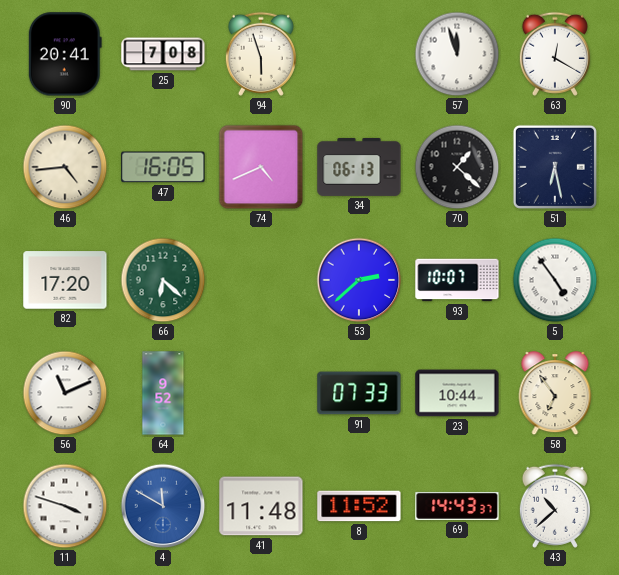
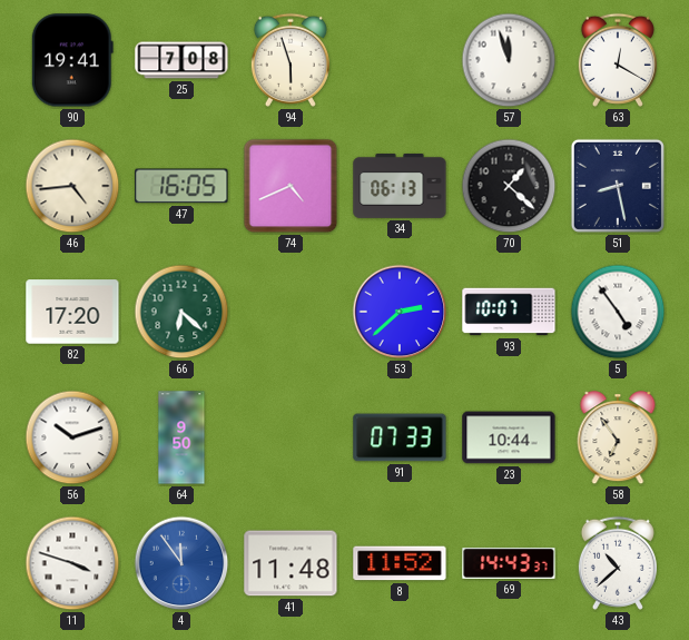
90: 20:41 -> 19:41 (72, 60)
51: 6:28 -> 8:28 (618, 186)
56: 11:11 -> 10:12 (72, 437)
64: 9:52 -> 9:50 (181, 437)
4: 11:50 -> 11:54 (181, 563)
